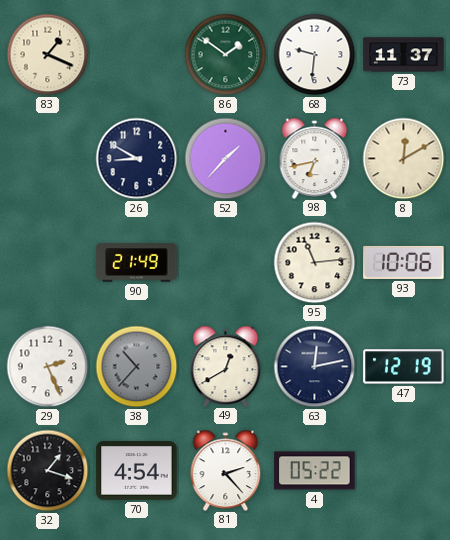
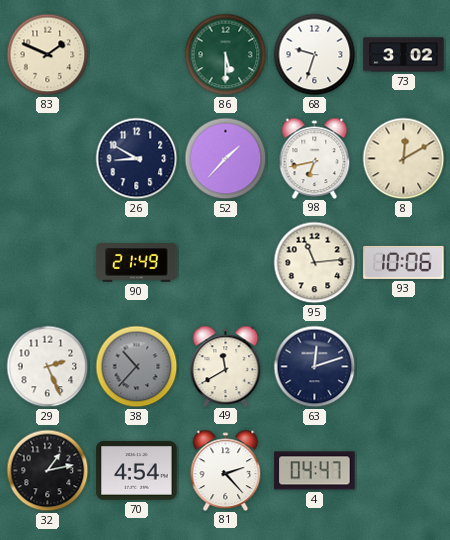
83: 1:19 -> 1:49 (48, 55)
86: 1:51 -> 5:30 (226, 55)
68: 9:31 -> 9:33 (315, 55)
73: 11:37 -> 3:02 (404, 55)
49: 12:40 -> 11:40 (226, 366)
63: 12:13 -> 12:12 (315, 367)
47: 12:19 -> none (404, 367)
32: 1:18 -> 1:13 (48, 471)
4: 05:22 -> 04:47 (315, 471)
